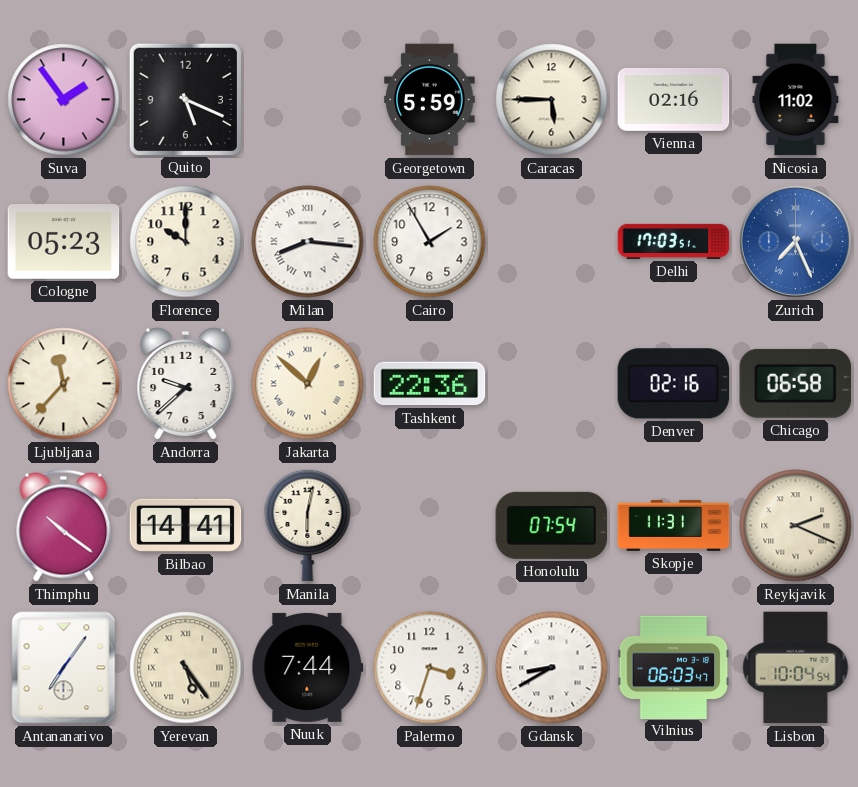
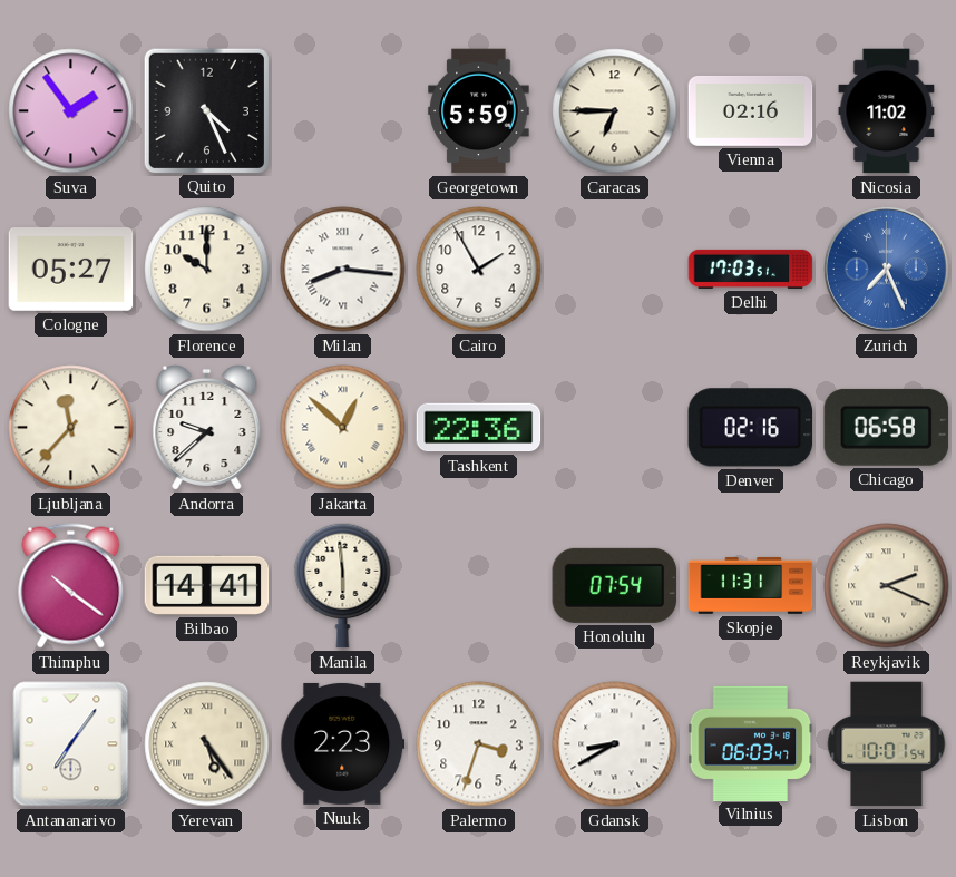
Quito: 5:19 -> 4:26 (206, 110)
Caracas: 5:45 -> 6:45 (615, 111)
Cologne: 05:23 -> 05:27 (71, 270)
Manila: 6:02 -> 5:59 (343, 585)
Nuuk: 7:44 -> 2:23 (343, 743)
Lisbon: 10:04 -> 10:01 (887, 744)
